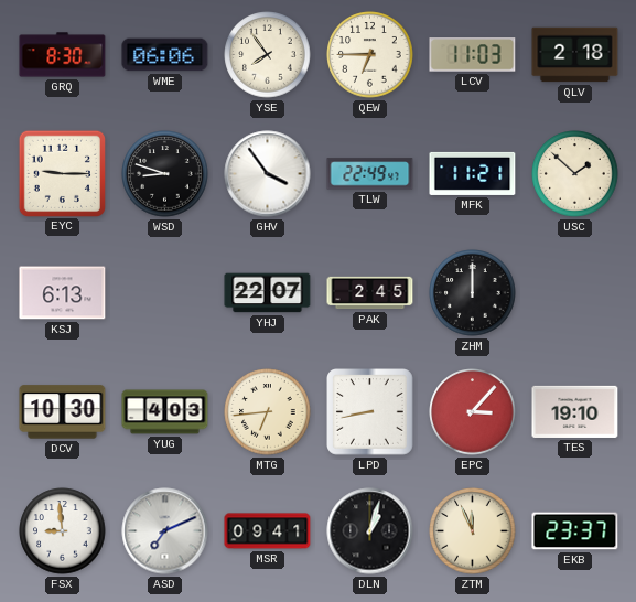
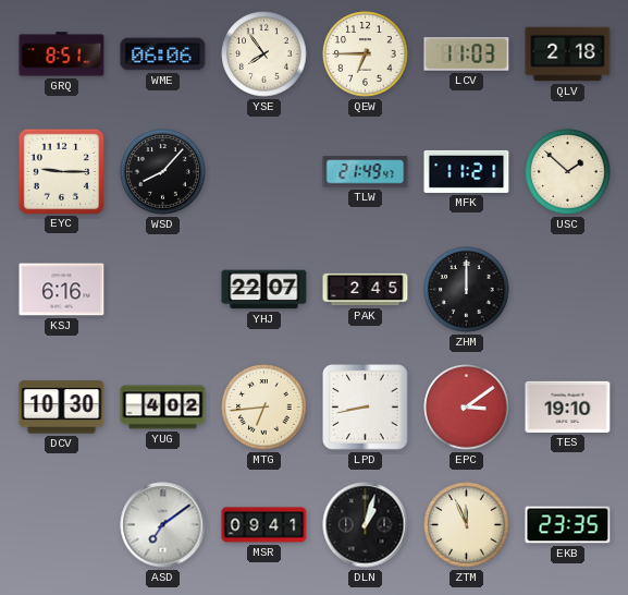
GRQ: 8:30 -> 8:51 (62, 54)
WSD: 8:48 -> 8:07 (163, 172)
GHV: 3:54 -> none (268, 174)
TLW: 22:49 -> 21:49 (366, 172)
KSJ: 6:13 -> 6:16 (62, 290)
YUG: 4:03 -> 4:02 (163, 408)
EPC: 3:07 -> 3:09 (467, 408)
FSX: 8:59 -> none (63, 531)
ASD: 7:11 -> 7:09 (163, 525)
EKB: 23:37 -> 23:35 (568, 525)
